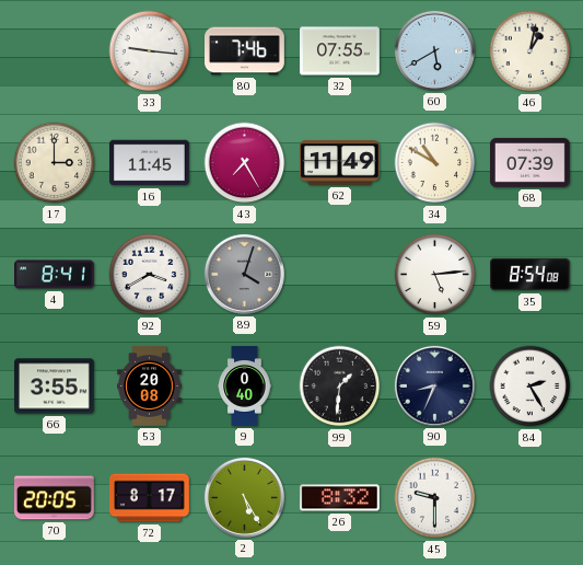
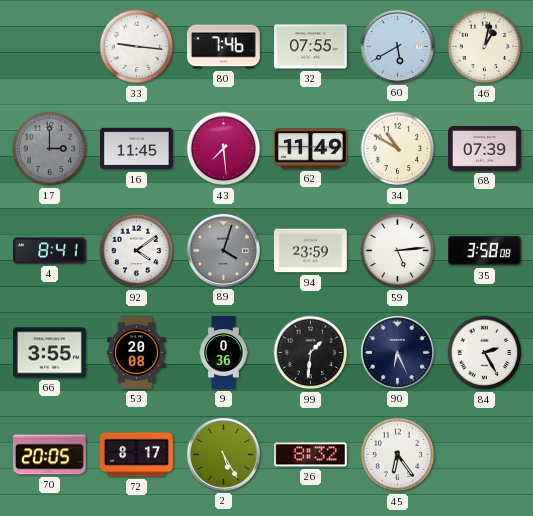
17 dial: cream -> grey (50, 149)
43: 7:25 -> 7:29 (224, 149)
92: 3:40 -> 4:09 (137, 251)
94: none -> 23:59 (311, 251)
35: 8:54 -> 3:58 (485, 251)
9: 0:40 -> 0:36 (224, 353)
90: 8:34 -> 6:26 (397, 352)
45: 9:30 -> 6:24 (398, 455)
